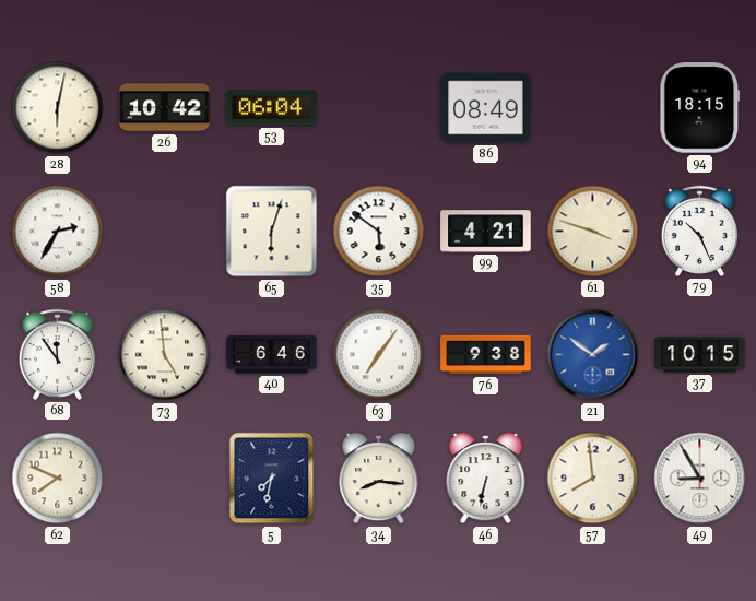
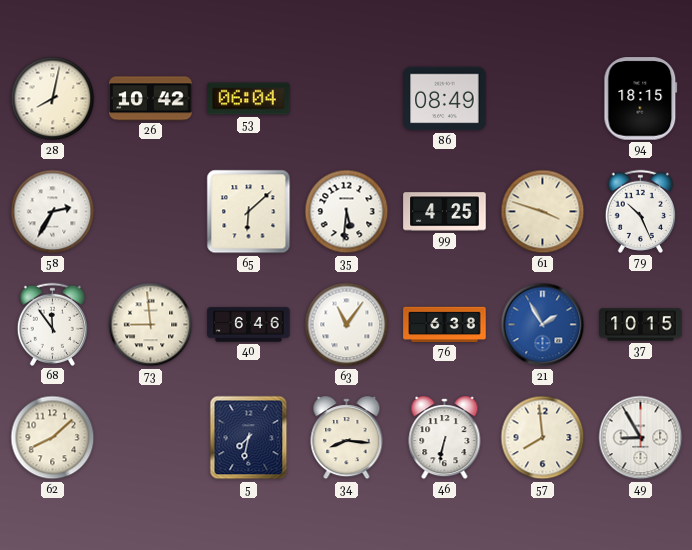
28: 6:02 -> 8:02 (53, 99)
65: 6:03 -> 6:08 (249, 212)
35: 5:51 -> 5:31 (347, 212)
99: 4:21 -> 4:25 (445, 212)
73: 4:59 -> 8:59 (151, 325)
63: 7:06 -> 11:06 (347, 325)
76: 9:38 -> 6:38 (445, 325)
21: 1:51 -> 1:55 (543, 325)
62: 7:49 -> 8:08 (53, 438)
